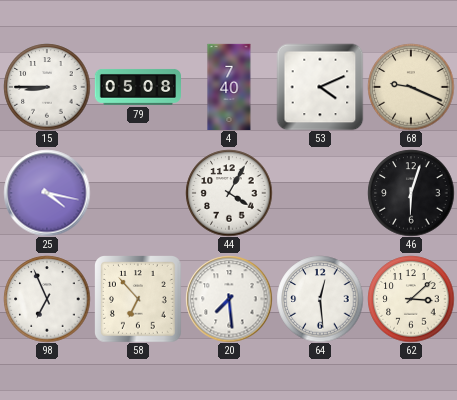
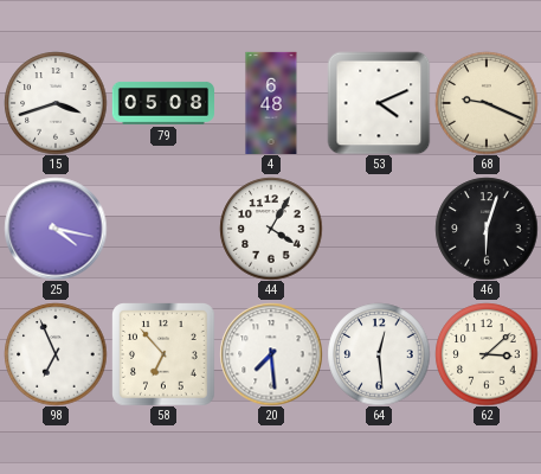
15: 8:45 -> 3:42 (56, 103)
4: 7:40 -> 6:48 (271, 102)
